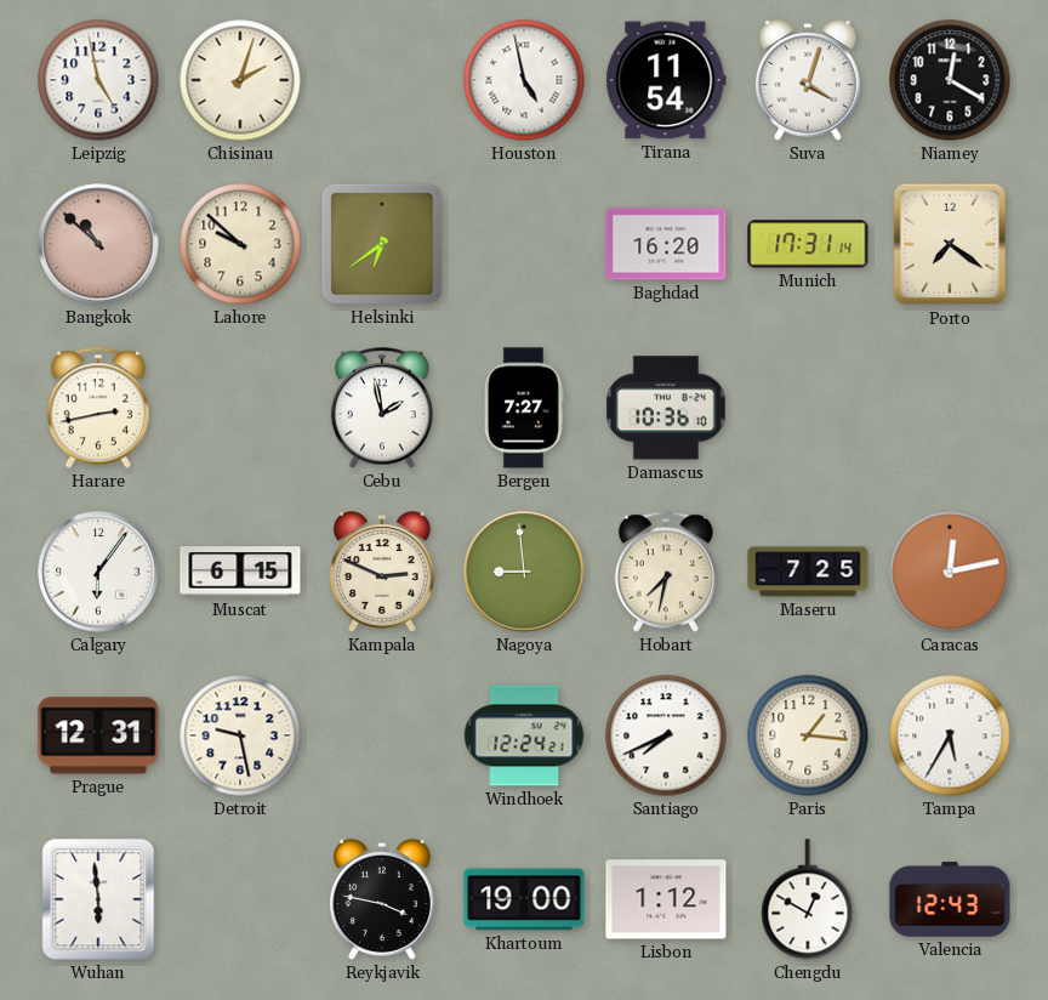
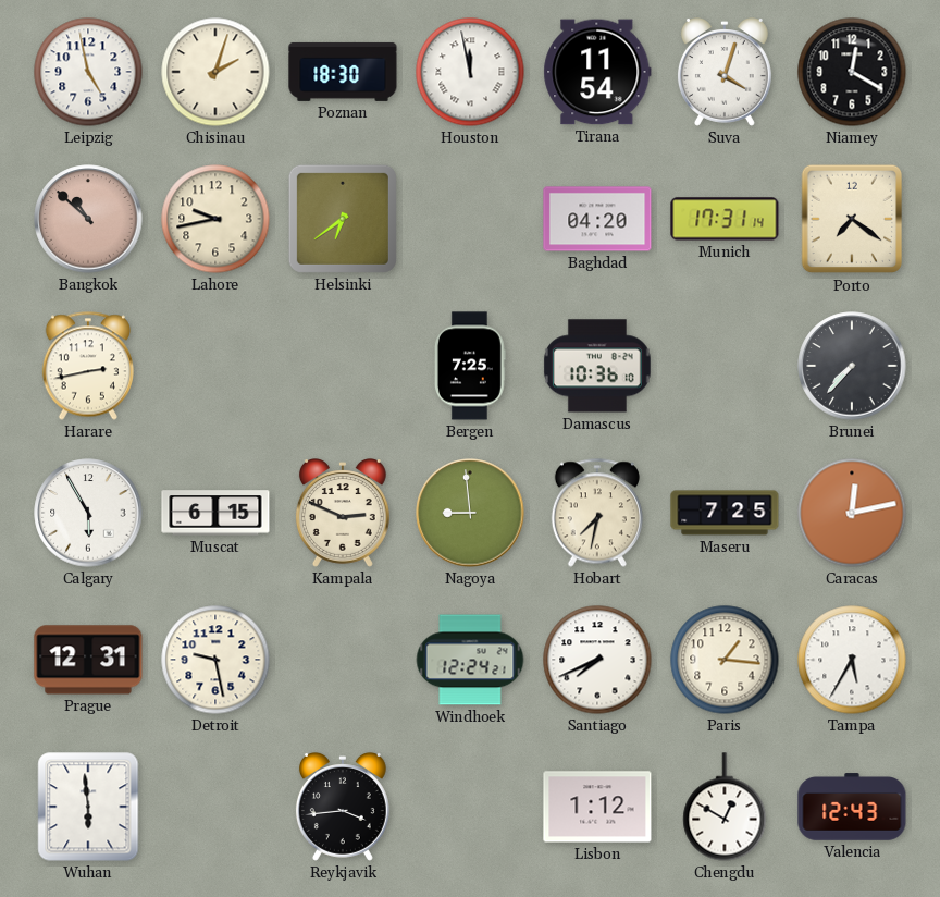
Poznan: none -> 18:30 (343, 72)
Houston: 4:58 -> 11:58 (470, 72)
Lahore: 9:52 -> 9:43 (215, 219)
Baghdad: 16:20 -> 04:20 (597, 219)
Cebu: 1:58 -> none (382, 408)
Bergen: 7:27 -> 7:25 (470, 366)
Brunei: none -> 7:37 (852, 366)
Calgary: 6:06 -> 5:55 (88, 513)
Reykjavik: 3:47 -> 3:44 (343, 807)
Khartoum: 19:00 -> none (524, 899)
